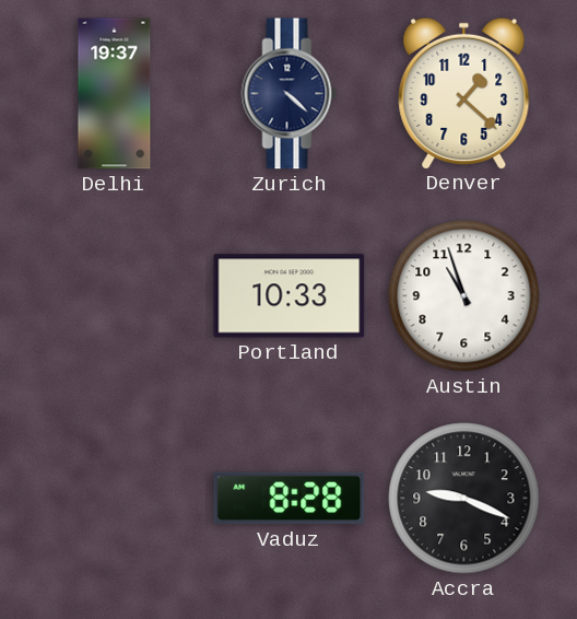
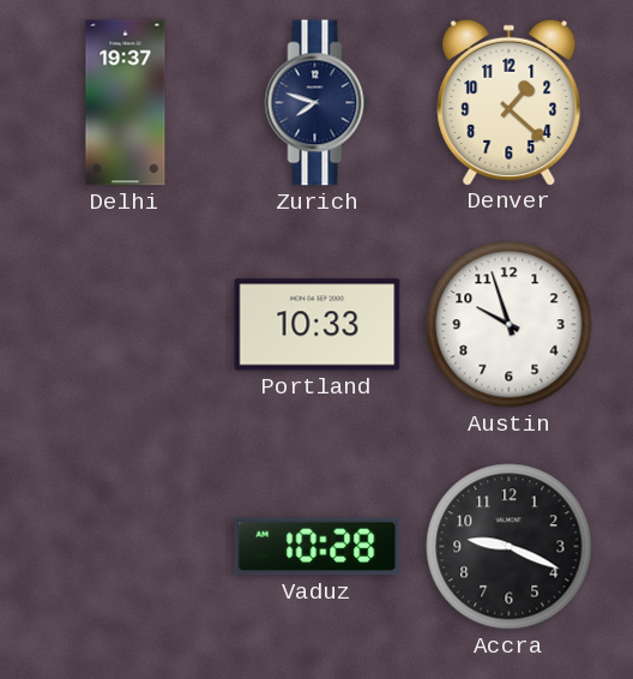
Zurich: 4:22 -> 7:48 (318, 103)
Austin: 10:57 -> 9:57 (510, 325)
Vaduz: 8:28 -> 10:28 (318, 547)
